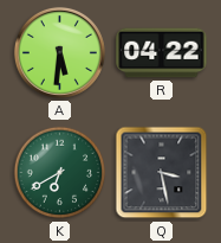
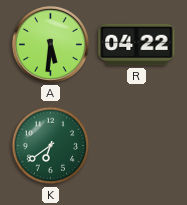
K: 6:40 -> 6:39 (51, 146)
Q: 3:28 -> none (162, 173)
